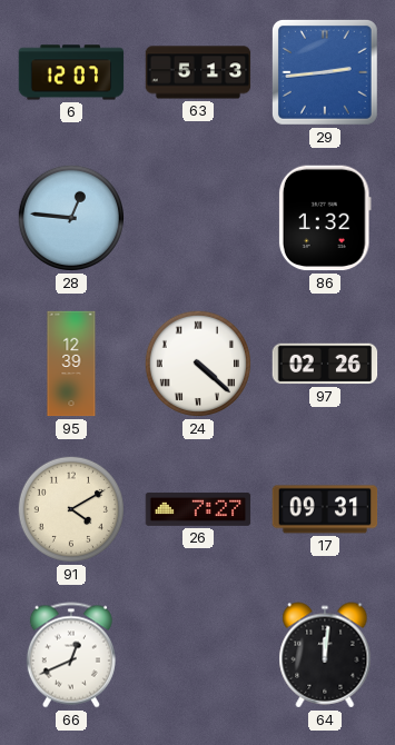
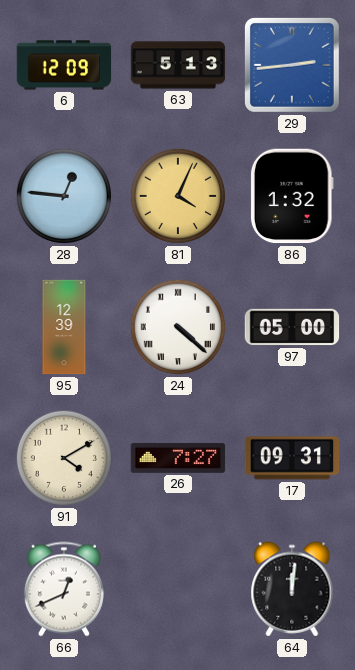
6: 12:07 -> 12:09 (64, 65)
81: none -> 4:04 (178, 196)
97: 02:26 -> 05:00 (292, 327)
